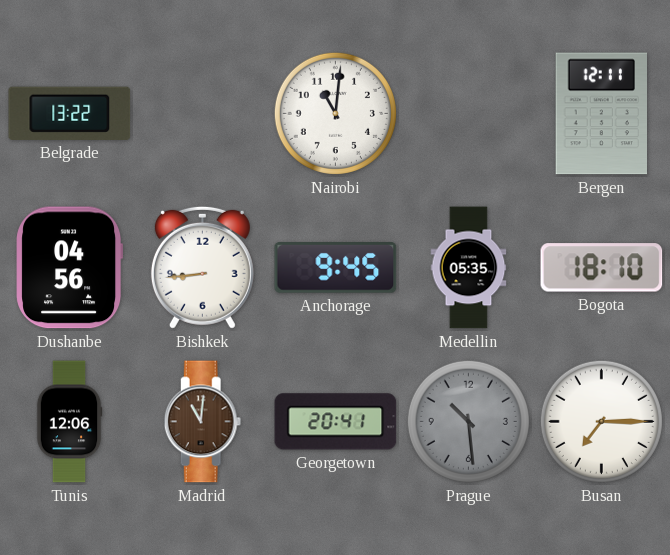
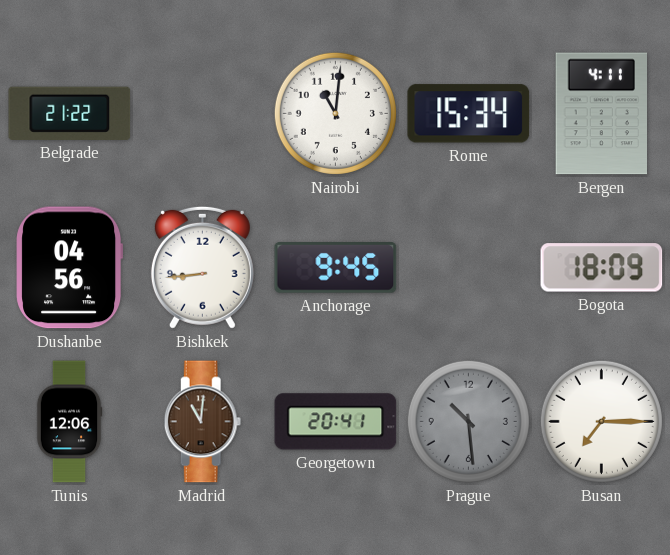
Belgrade: 13:22 -> 21:22 (70, 113)
Rome: none -> 15:34 (469, 114)
Bergen: 12:11 -> 4:11 (601, 114)
Medellin: 05:35 -> none (469, 268)
Bogota: 18:10 -> 18:09 (602, 268)
